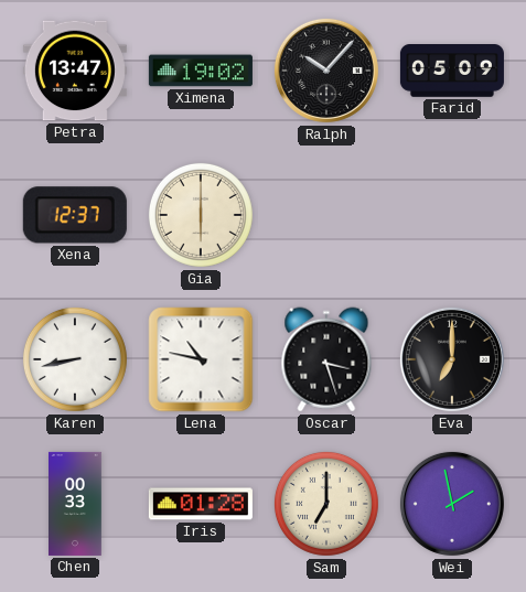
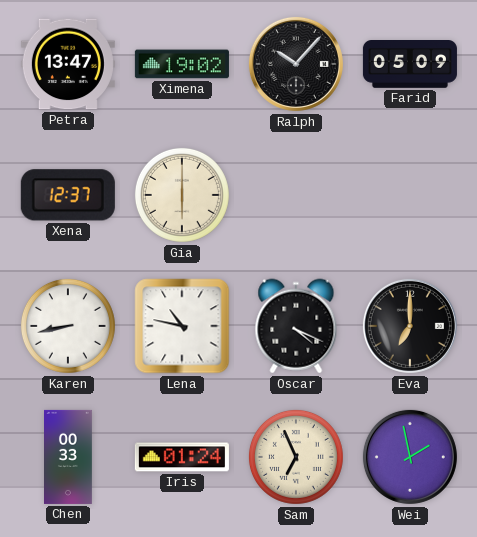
Oscar: 3:27 -> 4:19 (296, 326)
Iris: 01:28 -> 01:24 (182, 457)
Sam: 7:00 -> 6:56 (296, 457)
